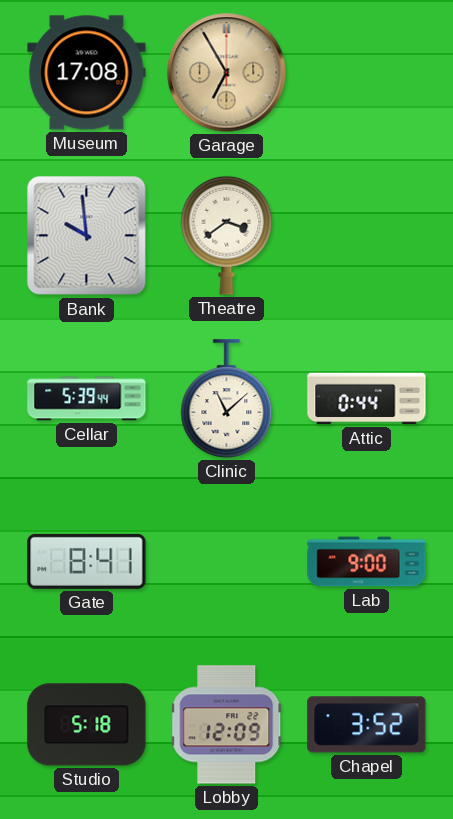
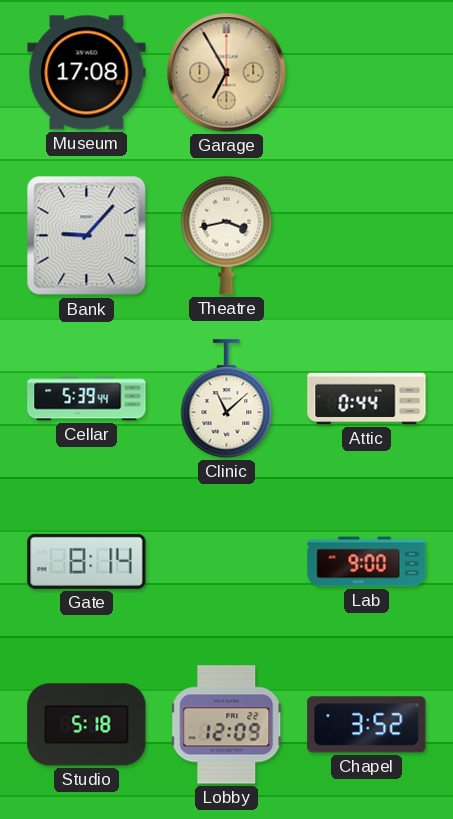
Bank: 9:59 -> 9:07 (87, 236)
Theatre: 3:39 -> 3:43 (227, 235)
Gate: 8:41 -> 8:14 (87, 561)
